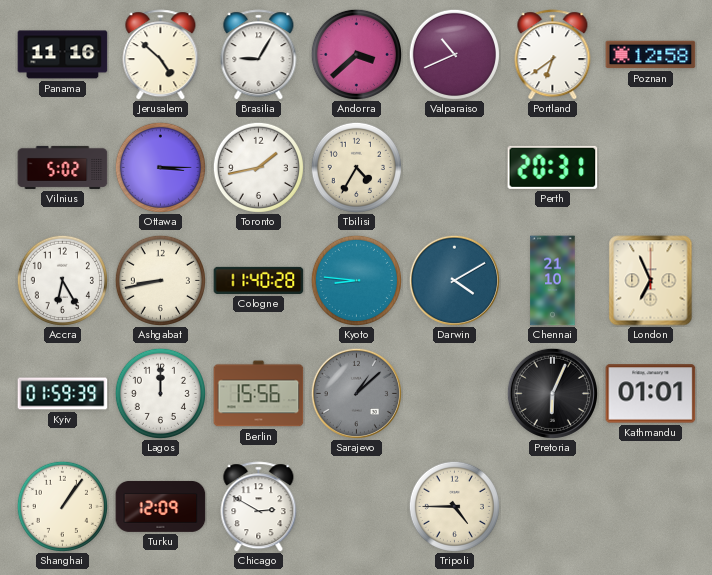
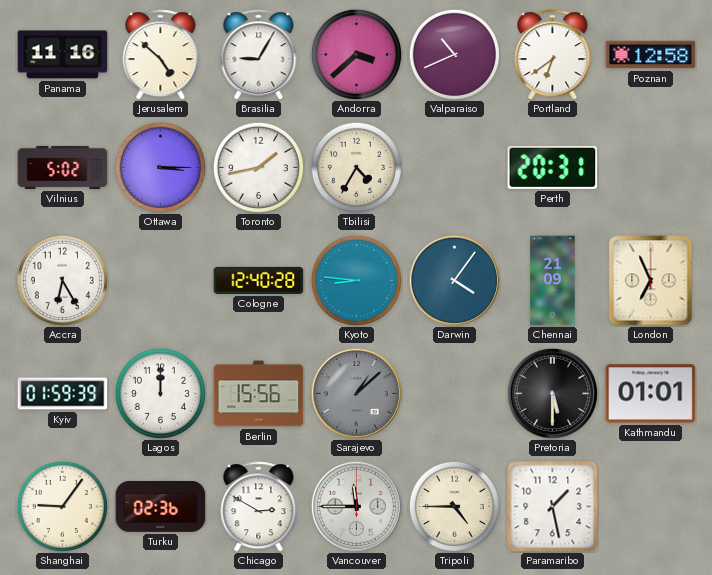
Ashgabat: 8:43 -> none (160, 280)
Cologne: 11:40 -> 12:40 (259, 280)
Darwin: 4:10 -> 4:06 (454, 280)
Chennai: 21:10 -> 21:09 (553, 281)
Pretoria: 6:04 -> 5:30 (552, 393)
Shanghai: 1:06 -> 9:06 (62, 506)
Turku: 12:09 -> 02:36 (161, 506)
Vancouver: none -> 11:45 (356, 506)
Paramaribo: none -> 1:28 (553, 507)
